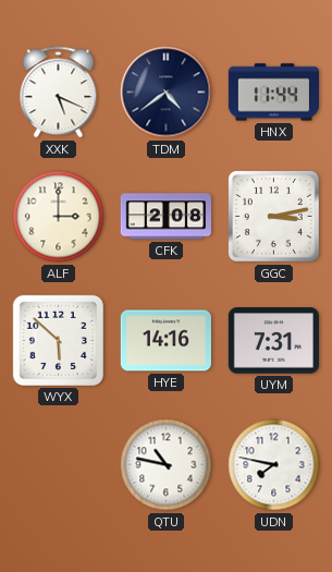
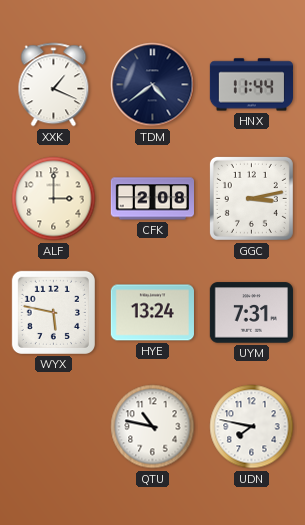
XXK: 5:19 -> 1:19 (54, 85)
WYX: 5:52 -> 5:47 (53, 312)
HYE: 14:16 -> 13:24 (152, 313)
